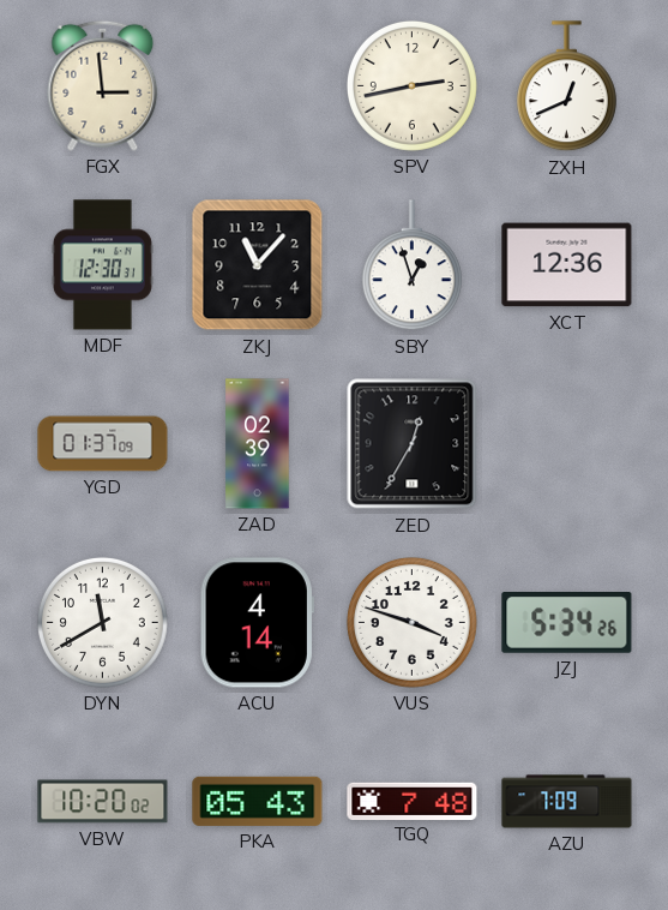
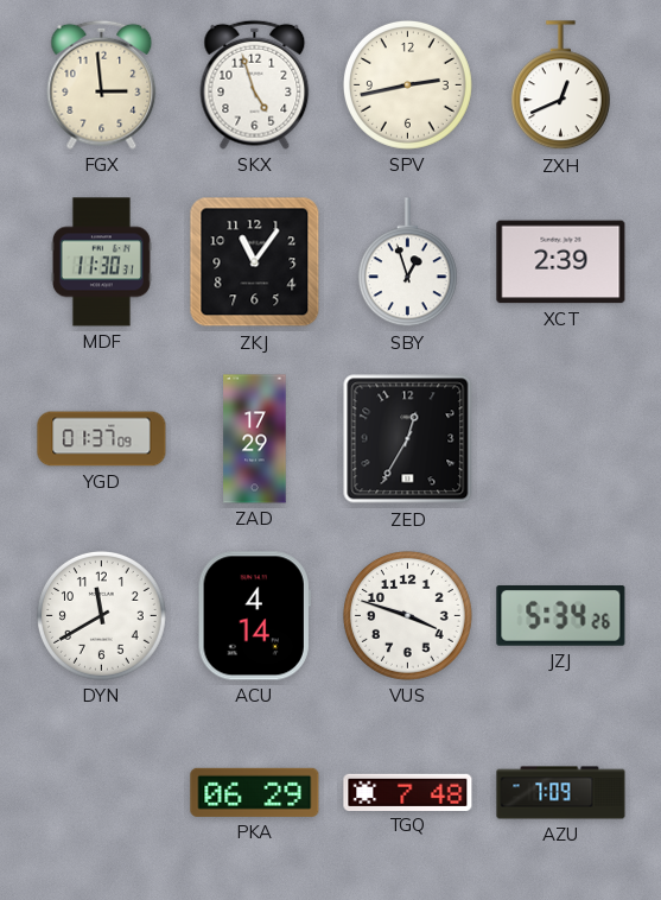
SKX: none -> 4:57 (255, 84)
MDF: 12:30 -> 11:30 (101, 262)
ZKJ: 11:07 -> 11:06 (255, 262)
XCT: 12:36 -> 2:39 (561, 262)
ZAD: 02:39 -> 17:29 (255, 439)
VBW: 10:20 -> none (103, 802)
PKA: 05:43 -> 06:29 (255, 792)
